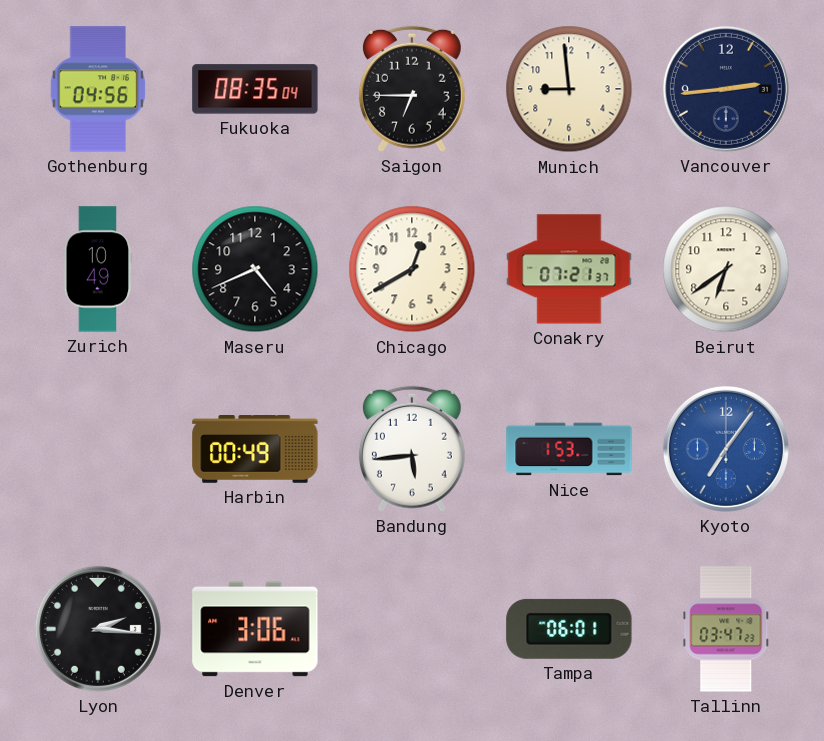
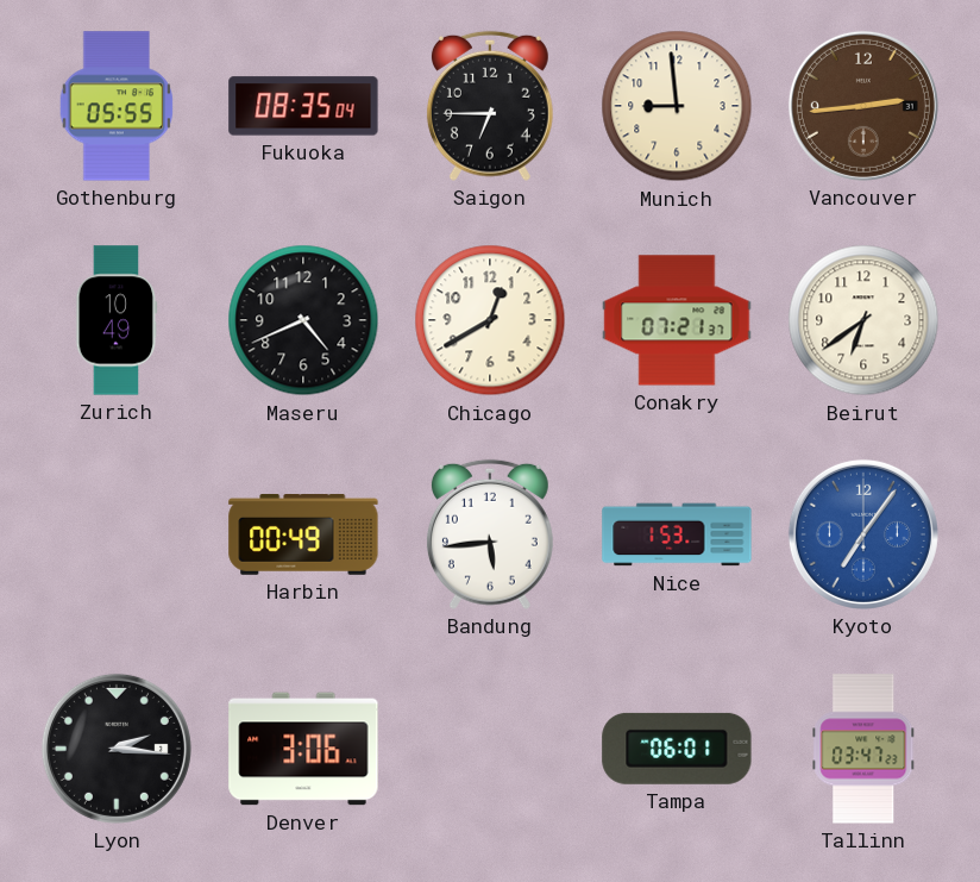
Gothenburg: 04:56 -> 05:55 (117, 106)
Vancouver dial: navy -> brown (863, 106)
